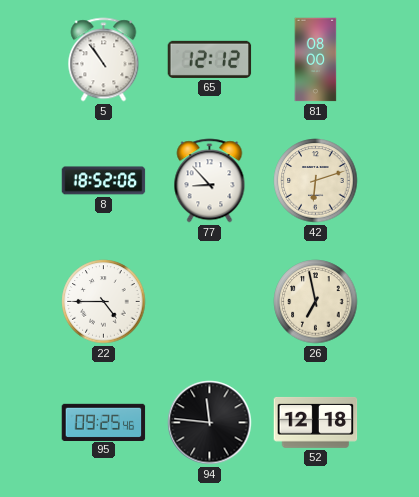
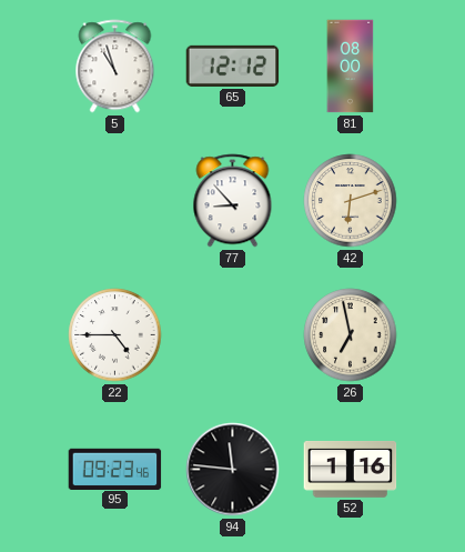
5: 10:54 -> 10:57 (115, 67)
8: 18:52 -> none (104, 181)
95: 09:25 -> 09:23 (115, 469)
52: 12:18 -> 1:16 (351, 469)
